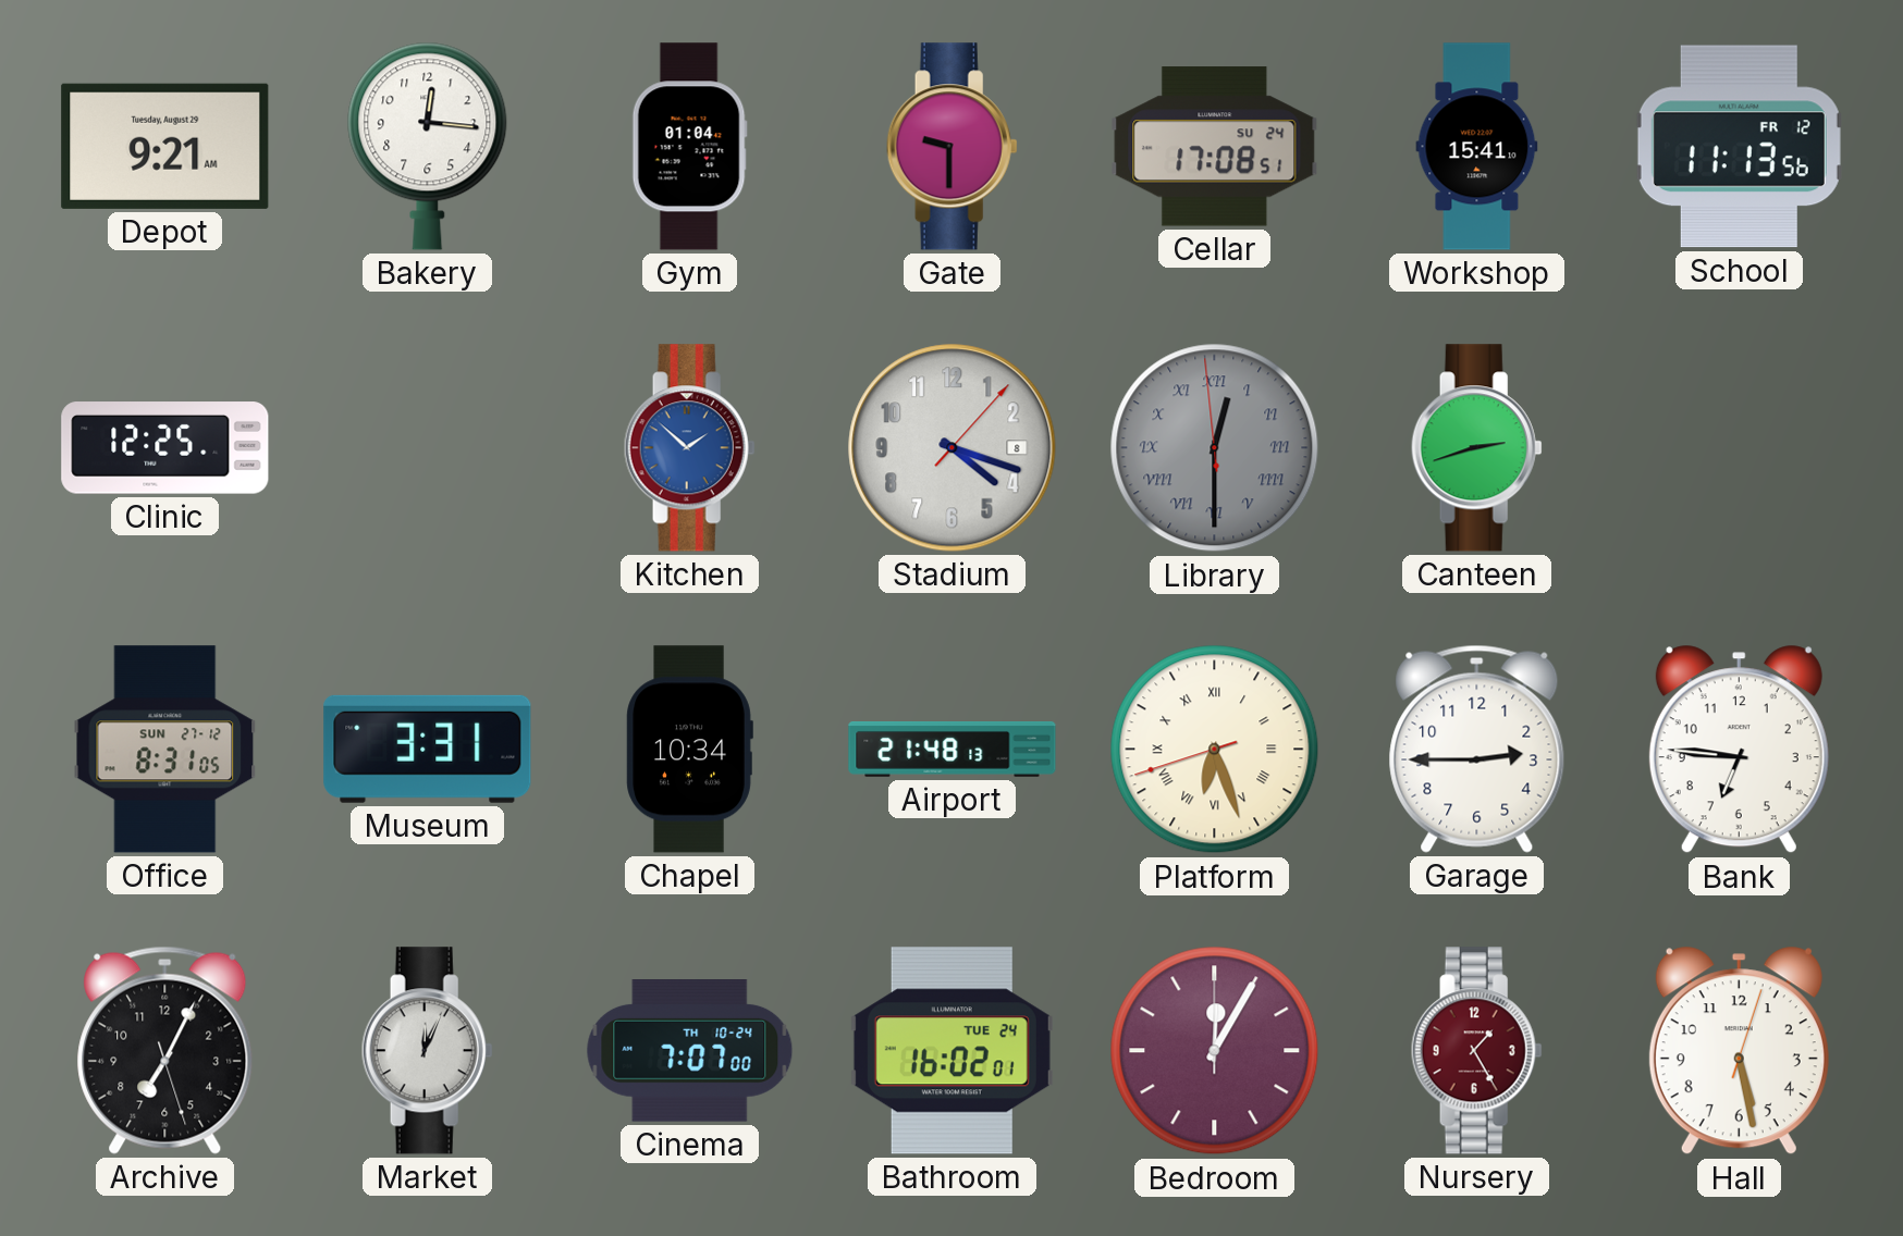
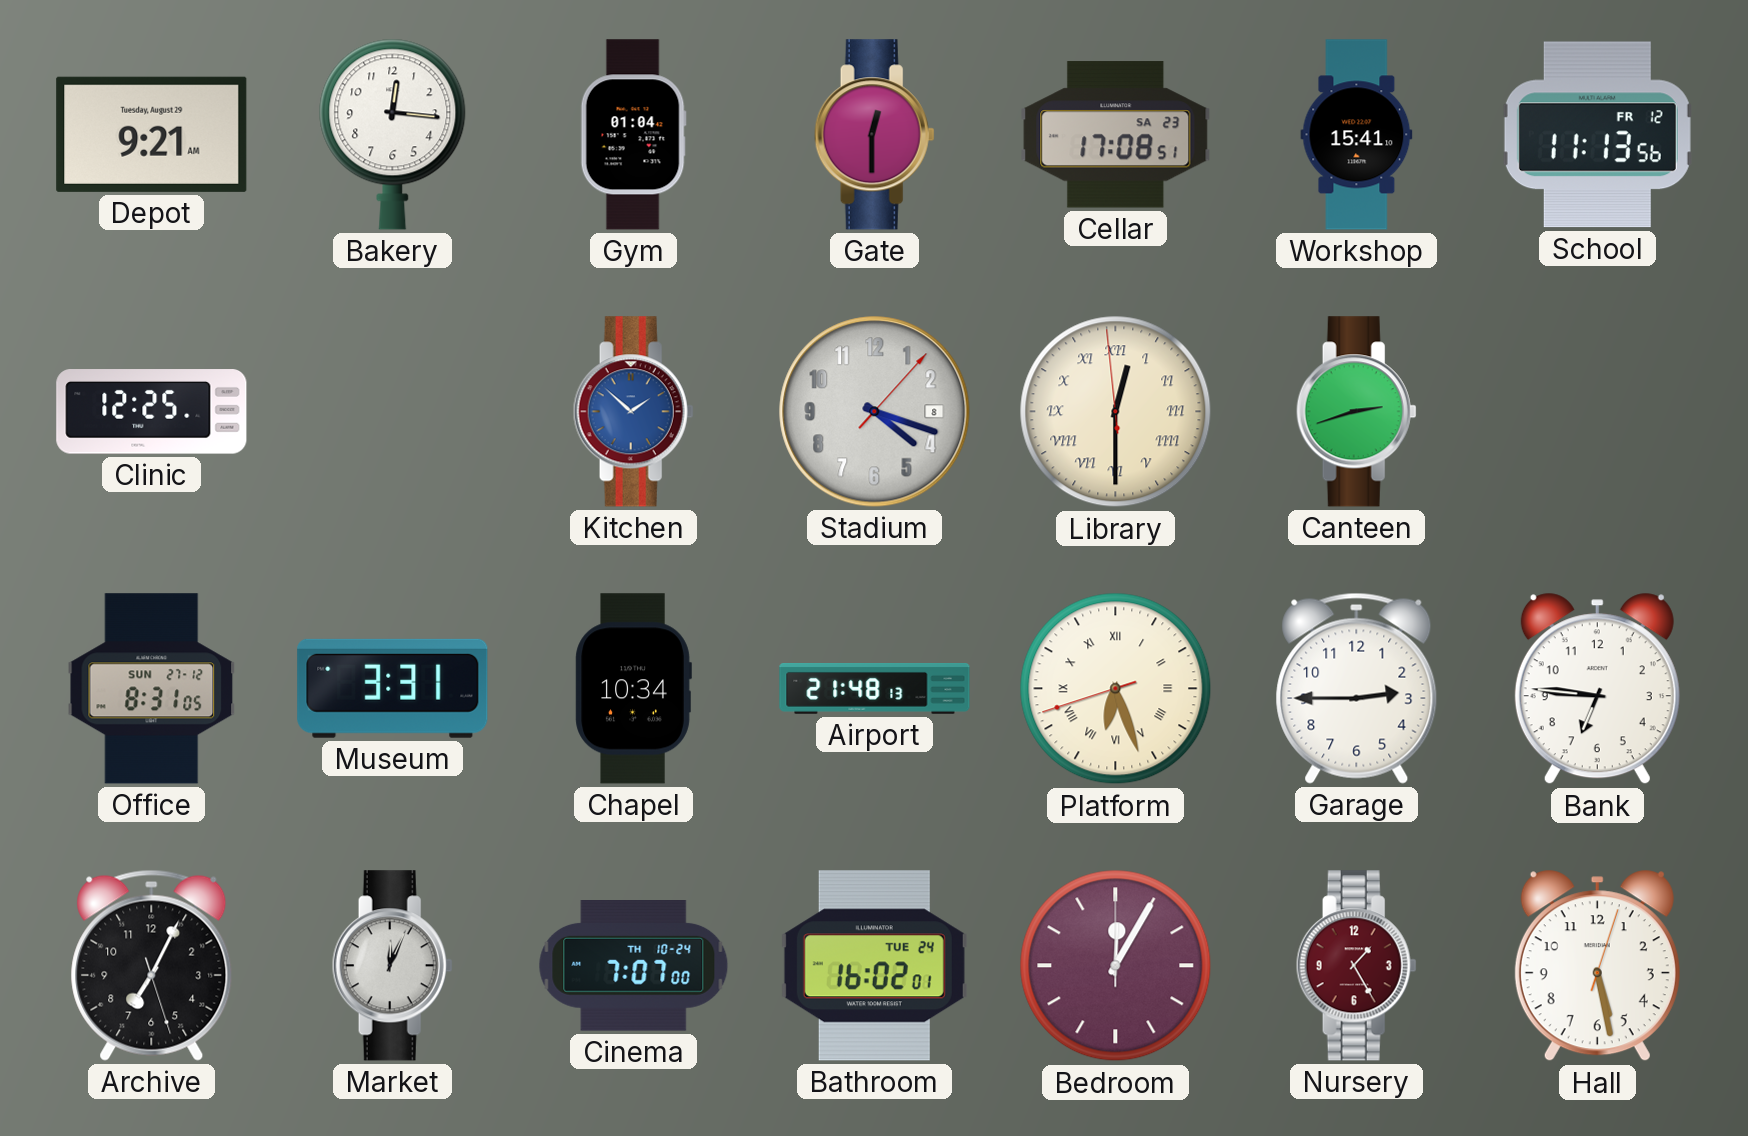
Gate: 9:30 -> 12:30 (874, 135)
Cellar date: SU 24 -> SA 23 (1116, 135)
Library dial: grey -> cream (1116, 412)
